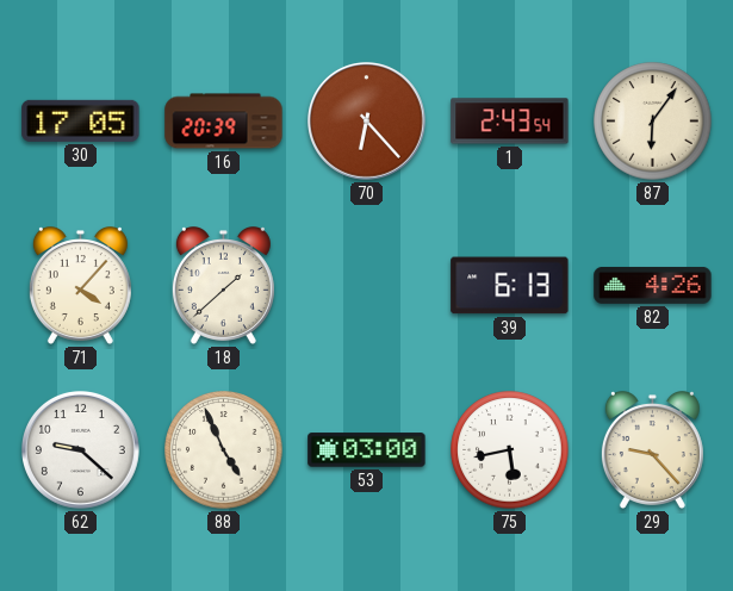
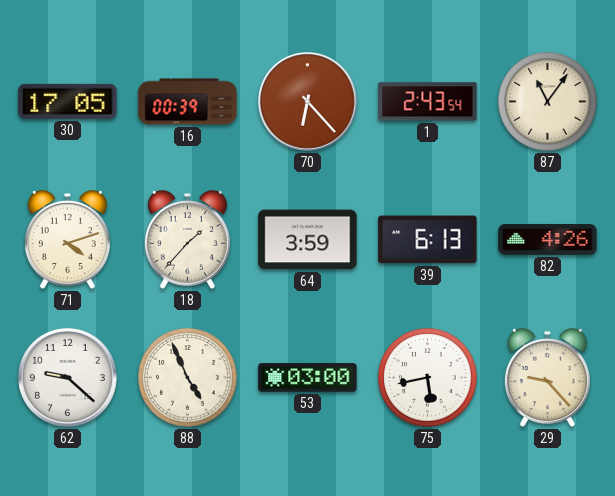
16: 20:39 -> 00:39 (188, 102)
87: 6:06 -> 11:06 (548, 102)
71: 4:07 -> 4:12 (67, 240)
18: 1:38 -> 1:37 (187, 240)
64: none -> 3:59 (308, 240)
